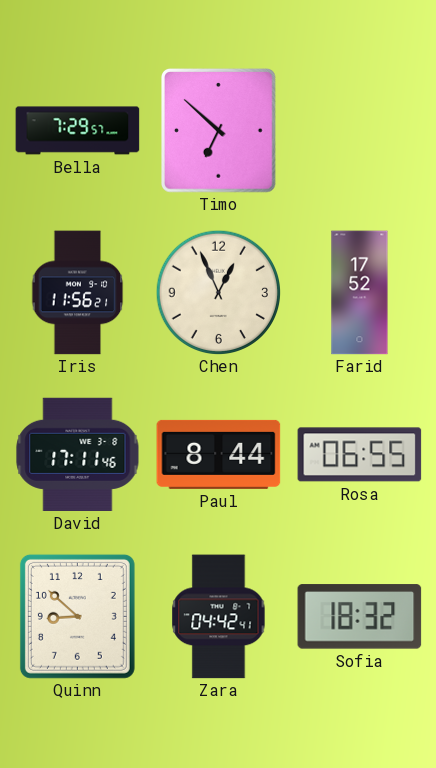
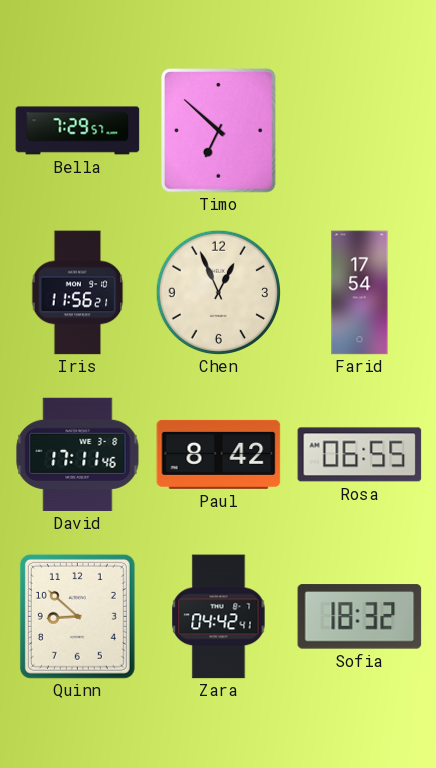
Farid: 17:52 -> 17:54 (360, 293)
Paul: 8:44 -> 8:42 (219, 454)
